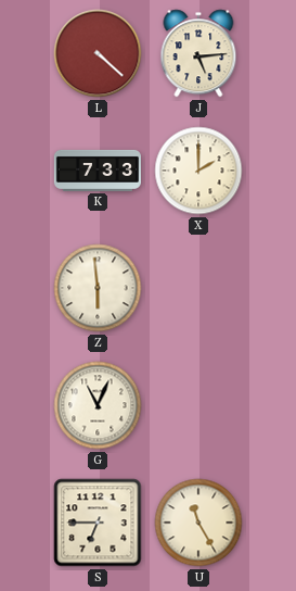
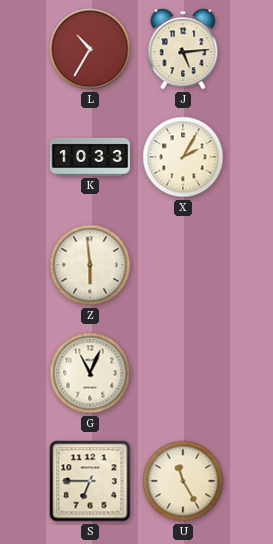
L: 4:22 -> 10:35 (90, 49)
K: 7:33 -> 10:33 (89, 157)
X: 2:00 -> 2:05 (183, 157)
